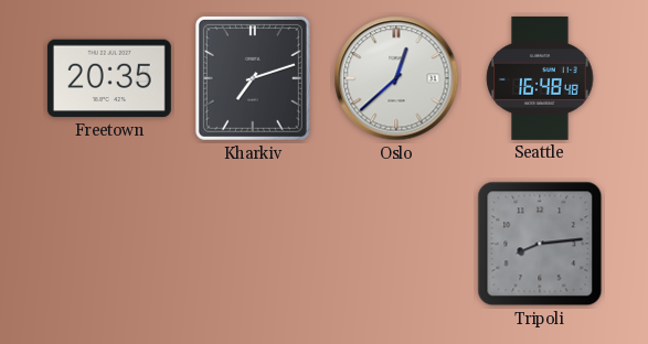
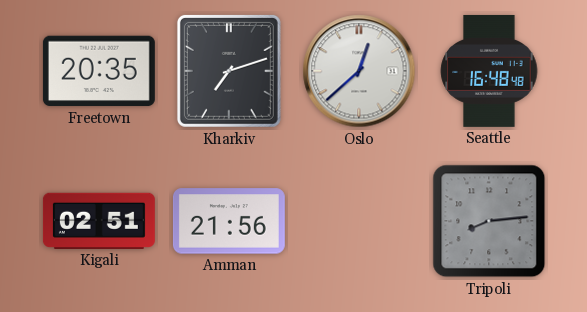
Kigali: none -> 02:51 (99, 221)
Amman: none -> 21:56 (229, 221)
